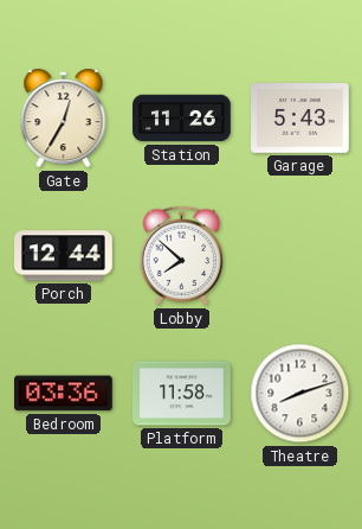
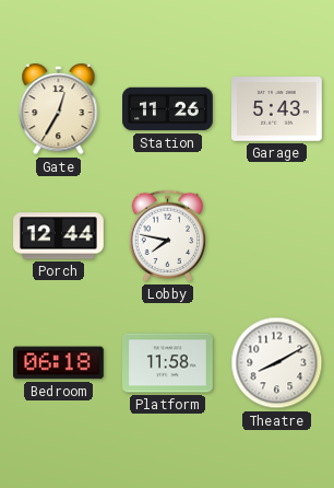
Lobby: 7:52 -> 7:47 (168, 236)
Bedroom: 03:36 -> 06:18 (59, 363)
Theatre: 8:12 -> 8:10 (277, 363)
